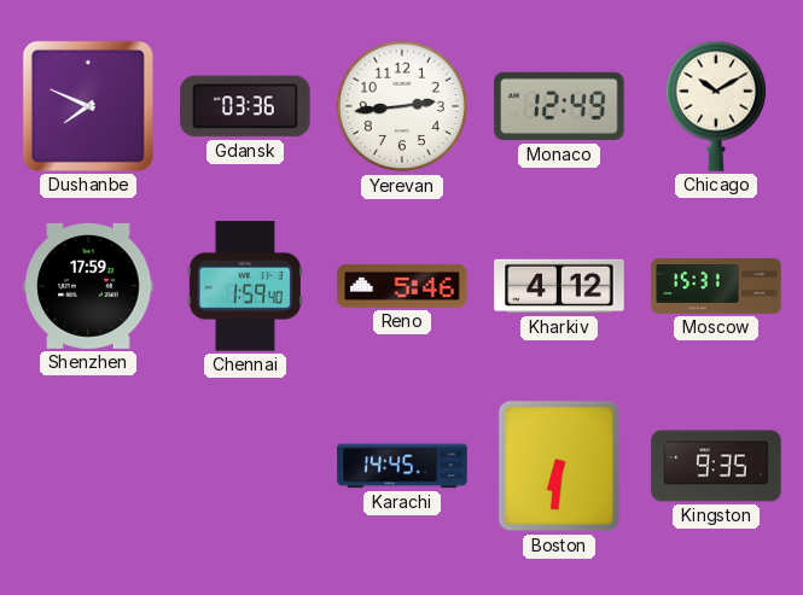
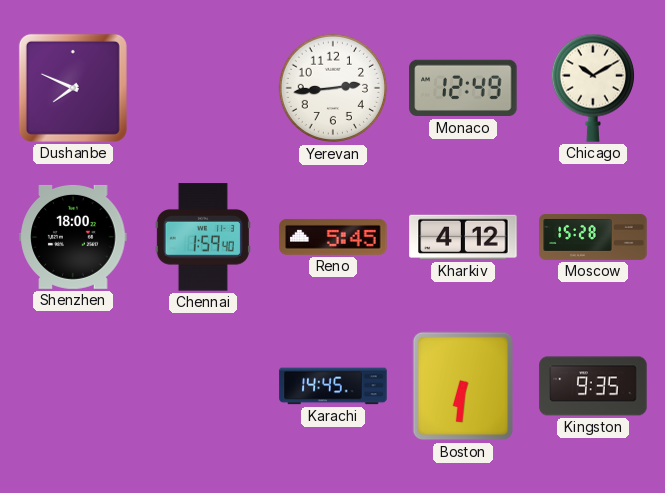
Gdansk: 03:36 -> none (245, 106)
Shenzhen: 17:59 -> 18:00 (73, 237)
Reno: 5:46 -> 5:45 (333, 237)
Moscow: 15:31 -> 15:28 (593, 237)
